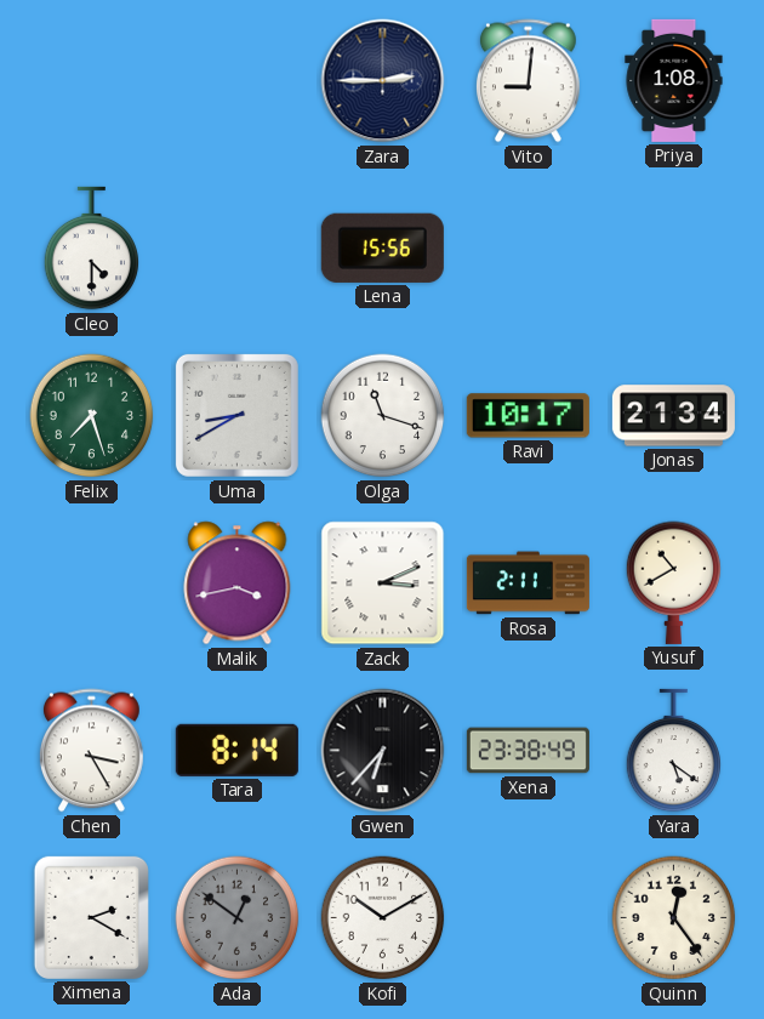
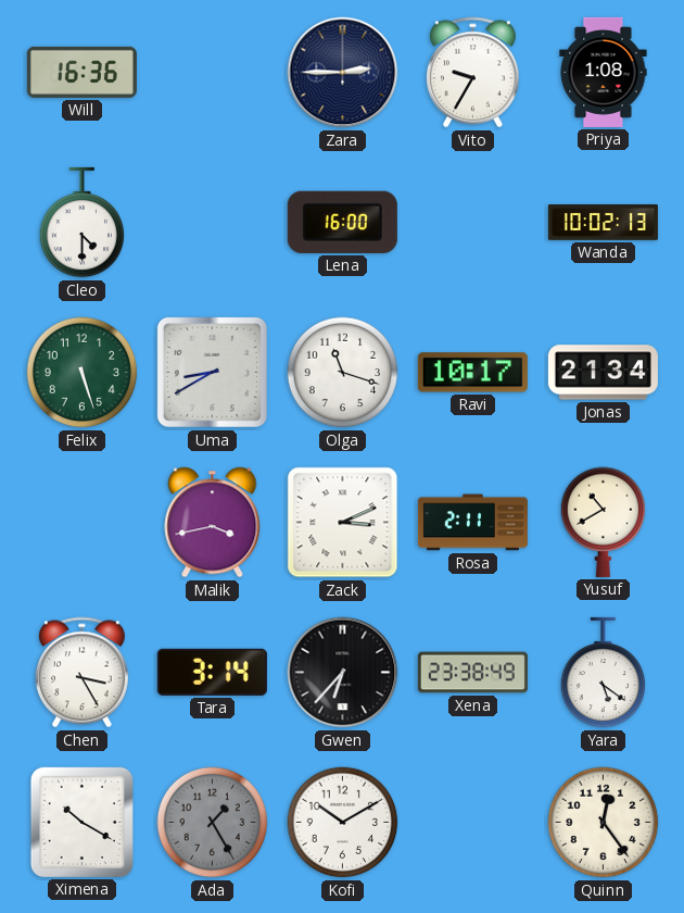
Will: none -> 16:36 (81, 72)
Vito: 9:01 -> 9:35 (472, 73)
Lena: 15:56 -> 16:00 (342, 222)
Wanda: none -> 10:02 (603, 223)
Felix: 7:27 -> 5:27 (83, 373)
Tara: 8:14 -> 3:14 (212, 672)
Ximena: 2:20 -> 10:20 (81, 822)
Ada: 12:51 -> 1:25 (213, 823)
